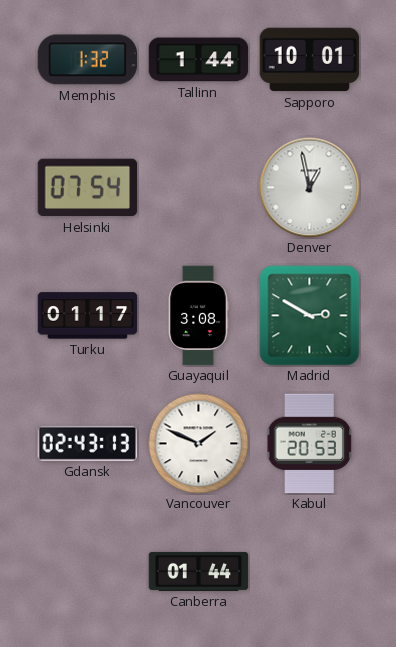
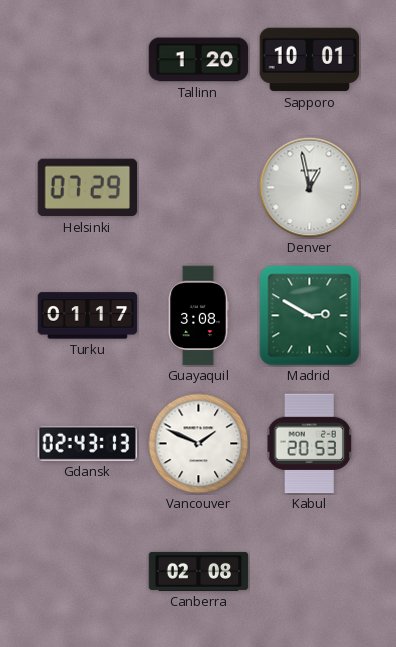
Memphis: 1:32 -> none (88, 60)
Tallinn: 1:44 -> 1:20 (199, 60)
Helsinki: 07:54 -> 07:29 (88, 188)
Canberra: 01:44 -> 02:08 (199, 571)
